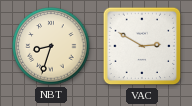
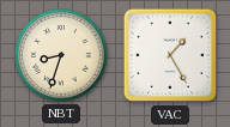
VAC: 2:50 -> 1:25 (170, 55)
